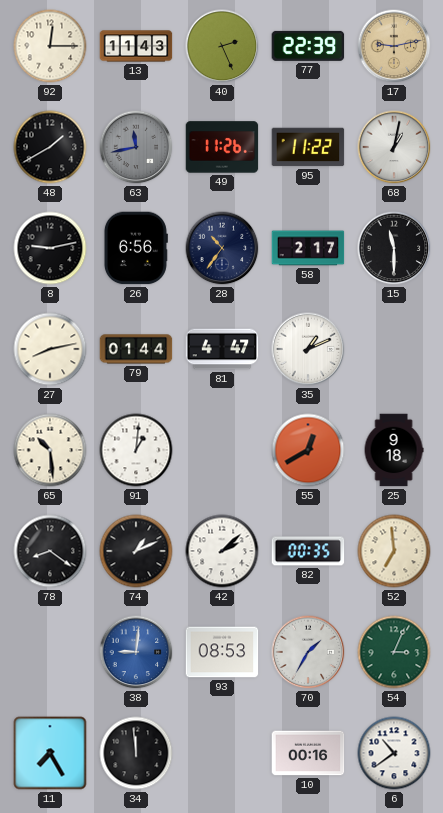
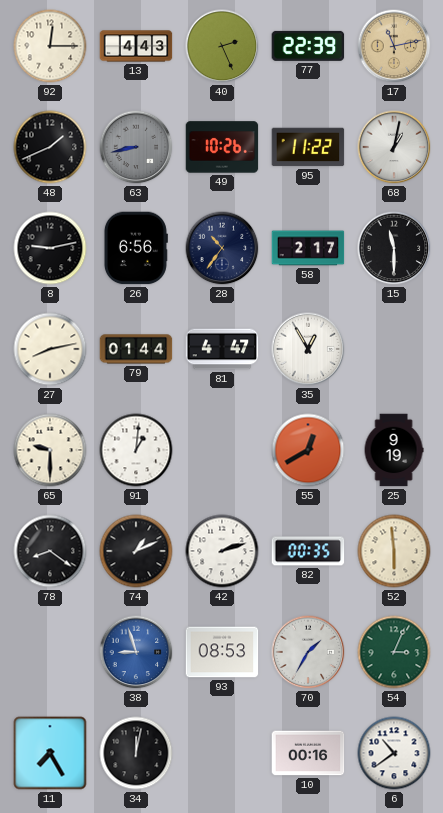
13: 11:43 -> 4:43 (136, 46)
17: 9:13 -> 11:13 (394, 46)
48: 1:40 -> 1:41 (50, 147)
63: 11:43 -> 8:43 (136, 147)
49: 11:26 -> 10:26 (222, 147)
35: 1:11 -> 12:55 (308, 349)
65: 10:29 -> 9:30 (50, 450)
25: 9:18 -> 9:19 (394, 450)
42: 2:08 -> 2:12 (222, 551)
52: 6:59 -> 5:59 (394, 551)
38: 9:01 -> 8:57 (136, 652)
34: 11:59 -> 12:02 (136, 753)
